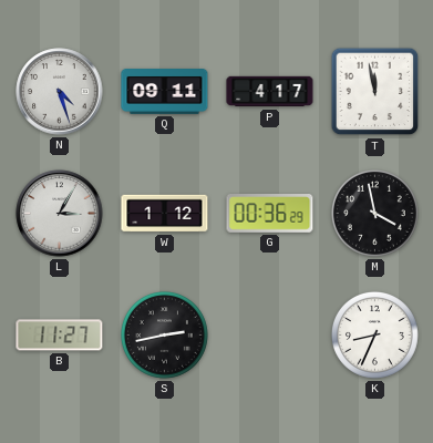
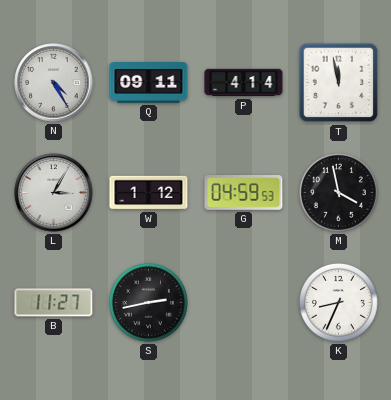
N: 4:27 -> 4:25 (54, 83)
P: 4:17 -> 4:14 (244, 83)
G: 00:36 -> 04:59 (244, 193)
